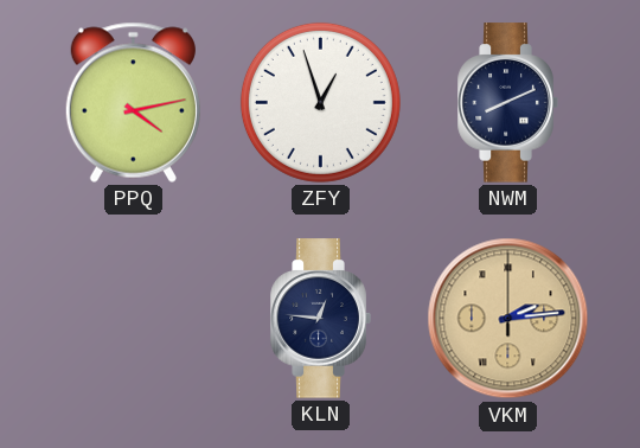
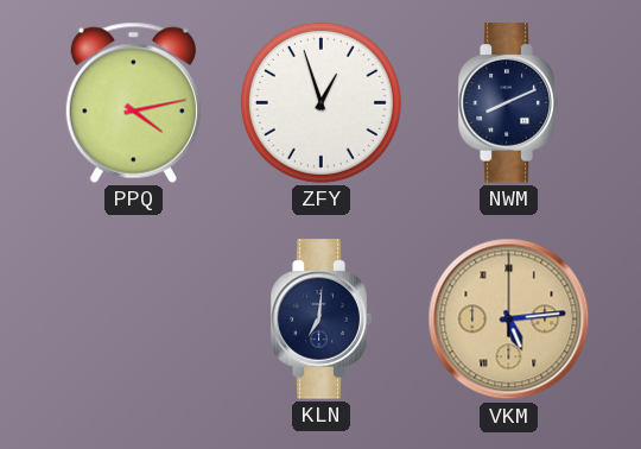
KLN: 12:46 -> 7:01 (320, 320)
VKM: 2:14 -> 5:14 (509, 320)
